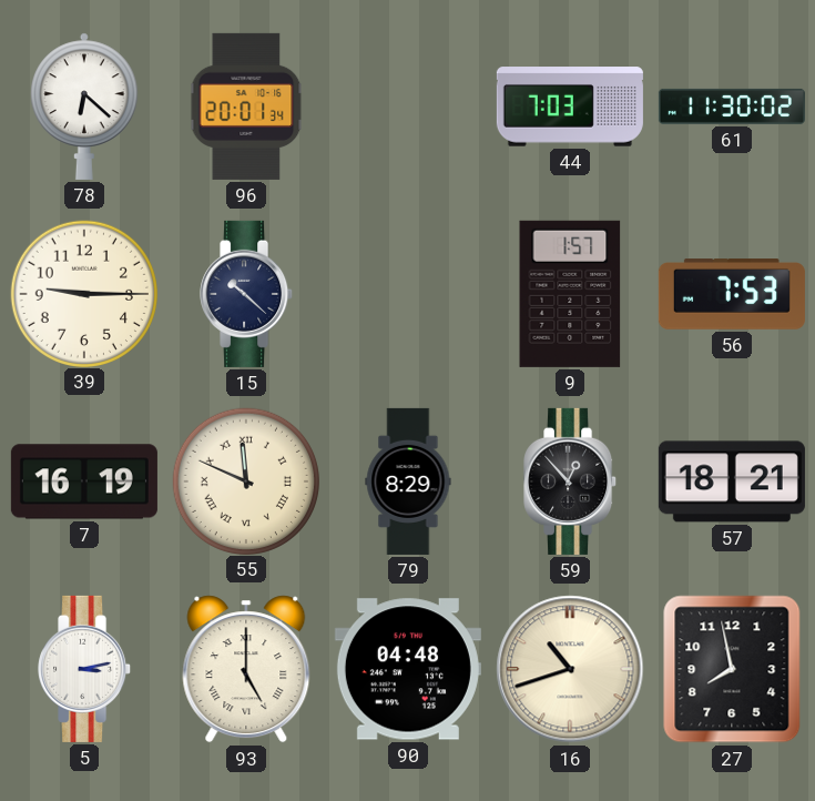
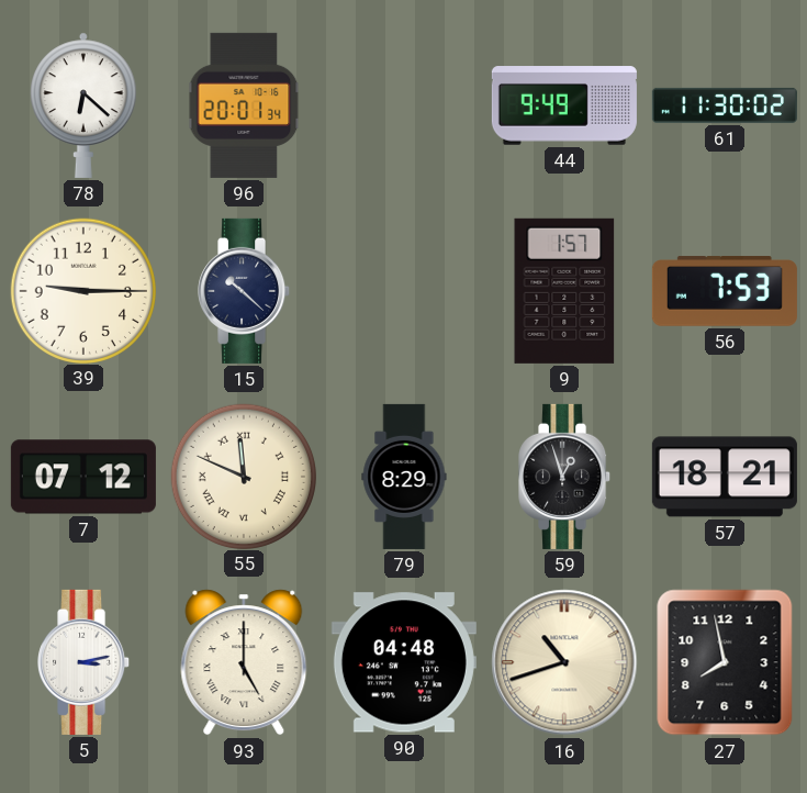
44: 7:03 -> 9:49 (564, 105)
7: 16:19 -> 07:12 (83, 477)
59: 12:53 -> 12:57 (565, 477)
